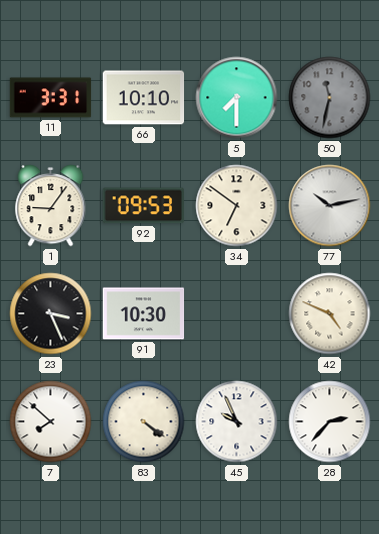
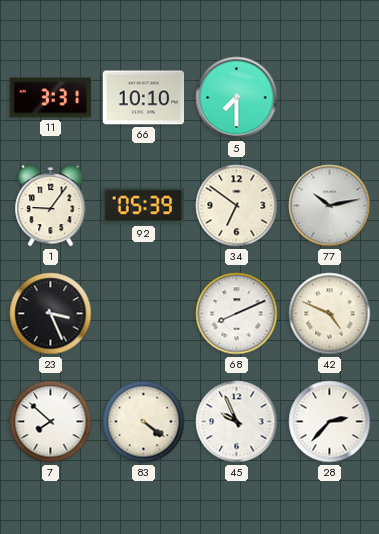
50: 11:32 -> none (330, 98)
92: 09:53 -> 05:39 (143, 206)
91: 10:30 -> none (144, 314)
68: none -> 8:11 (237, 314)
